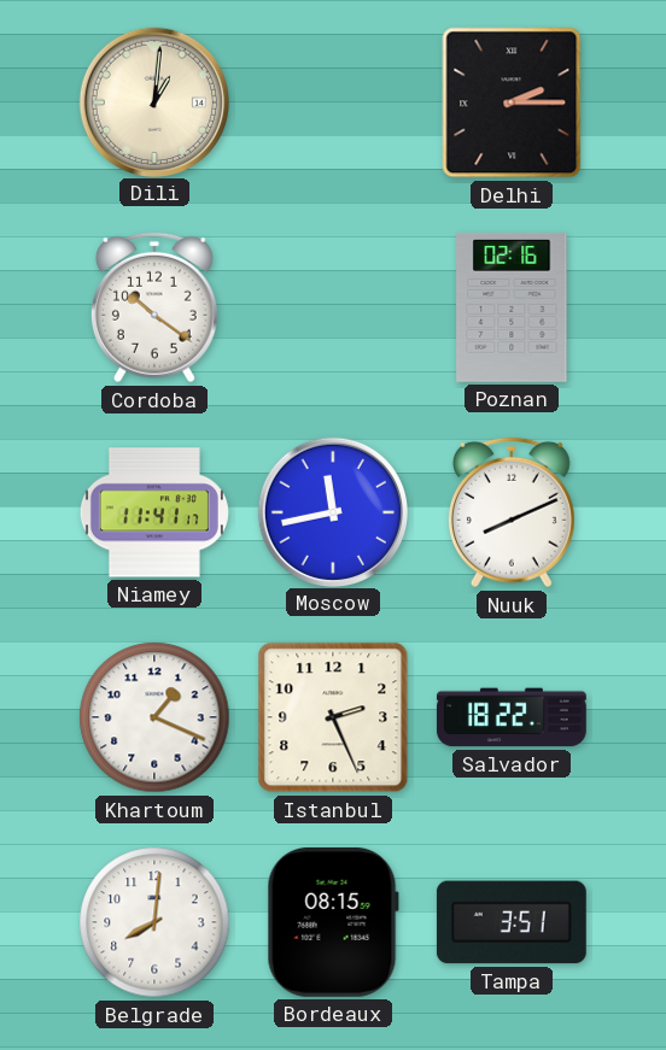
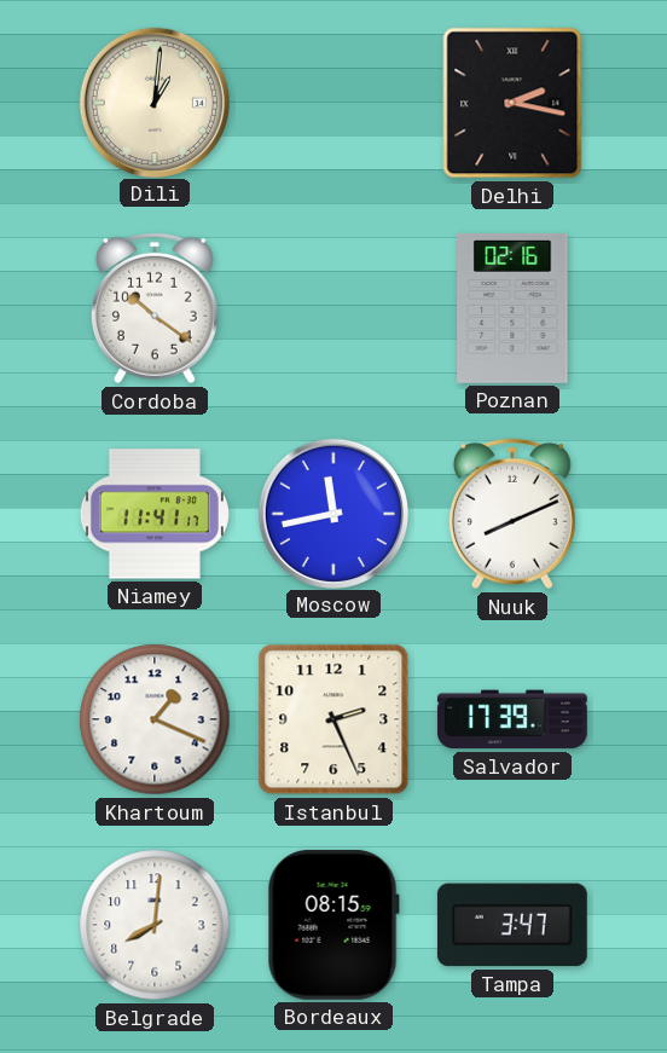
Delhi: 2:15 -> 2:17 (512, 103)
Salvador: 18:22 -> 17:39 (512, 719)
Tampa: 3:51 -> 3:47 (512, 925)
